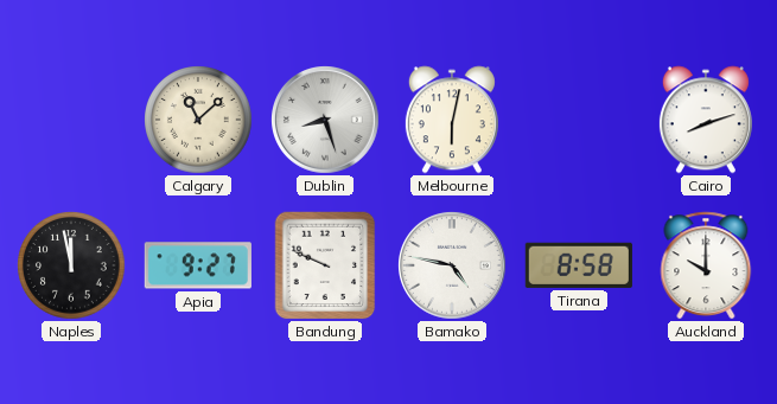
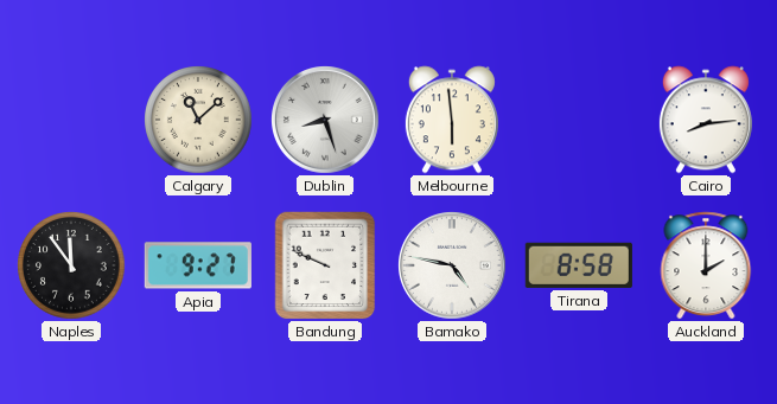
Melbourne: 6:02 -> 5:59 (452, 120)
Cairo: 8:12 -> 8:14 (706, 120)
Naples: 11:58 -> 11:54 (71, 265)
Auckland: 10:00 -> 2:00 (706, 265)
